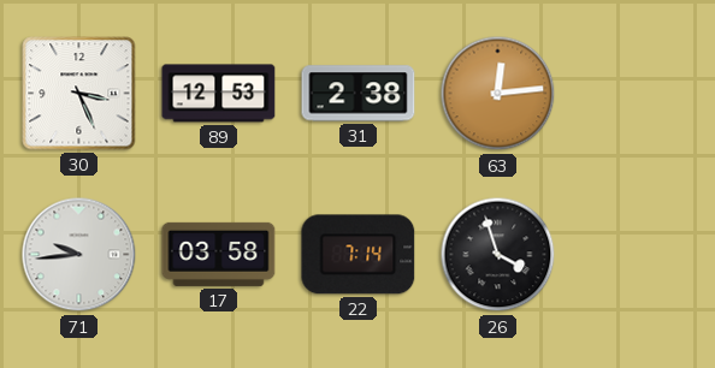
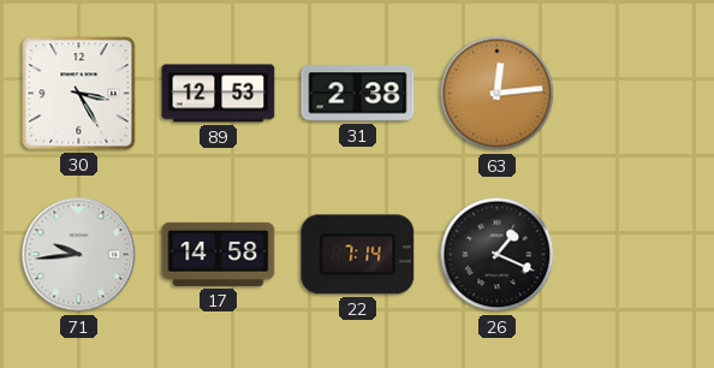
30: 3:26 -> 3:25 (79, 94)
17: 03:58 -> 14:58 (219, 254)
26: 3:57 -> 1:19 (498, 255)
